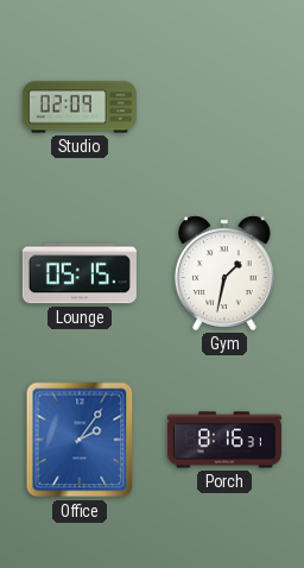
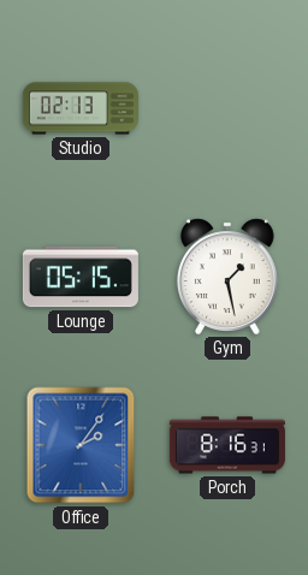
Studio: 02:09 -> 02:13 (81, 108)
Gym: 1:32 -> 1:28 (227, 277)
